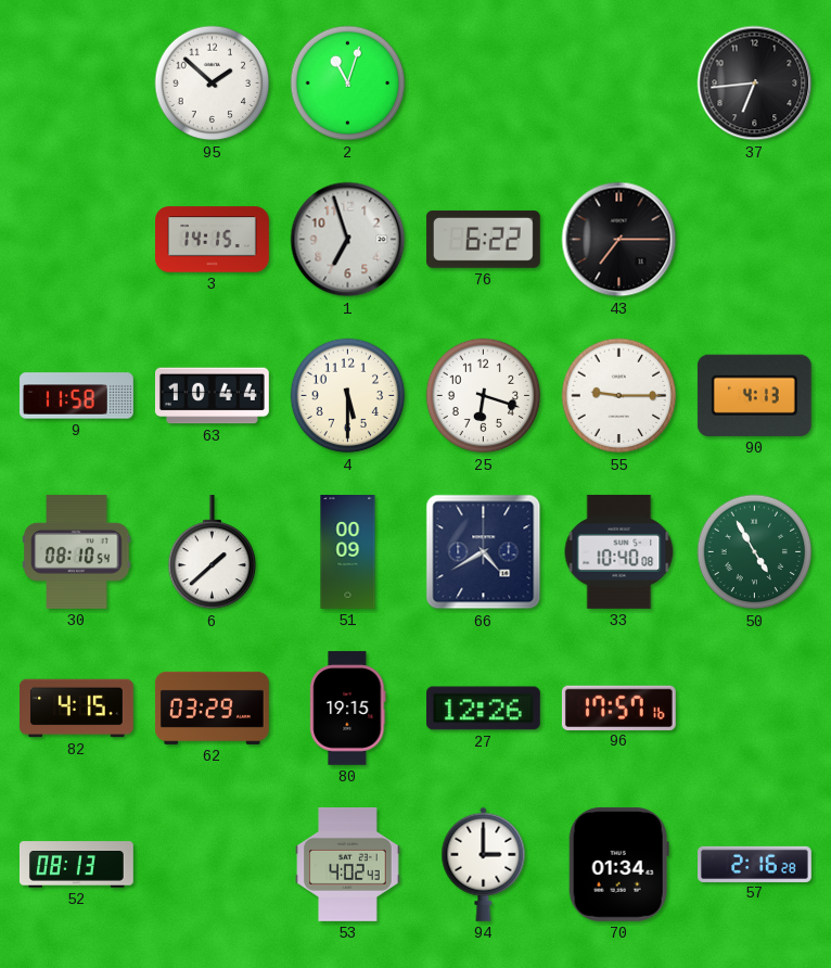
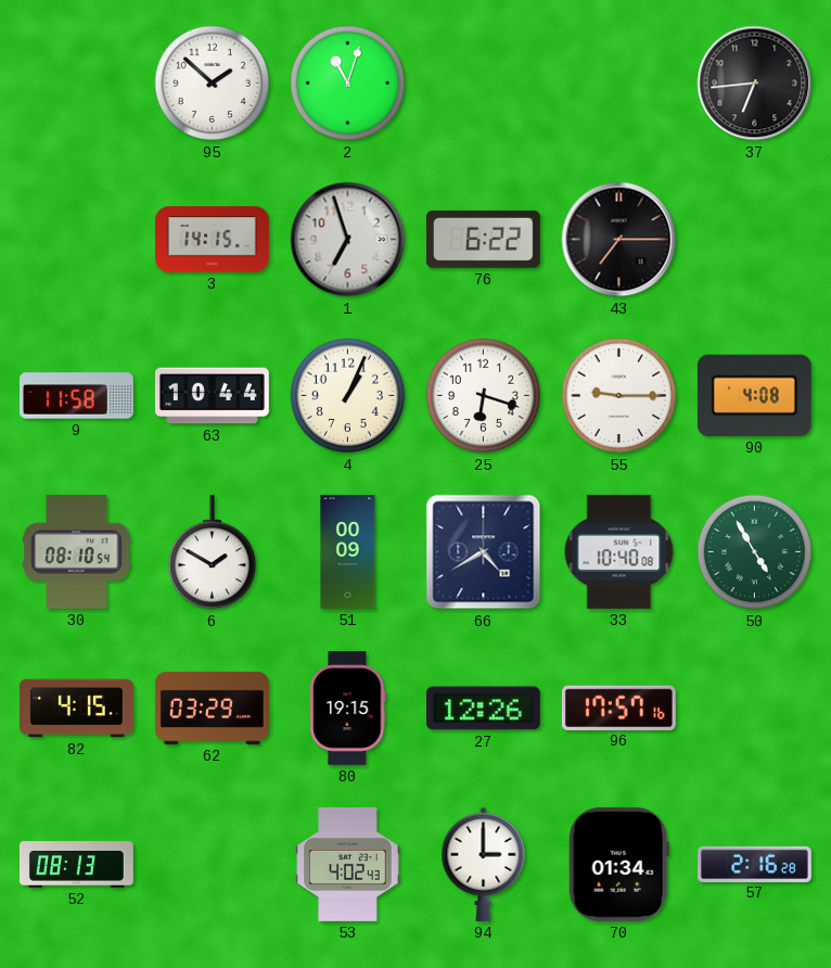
4: 5:30 -> 1:04 (348, 396)
90: 4:13 -> 4:08 (754, 395)
6: 1:38 -> 1:50 (213, 552)
